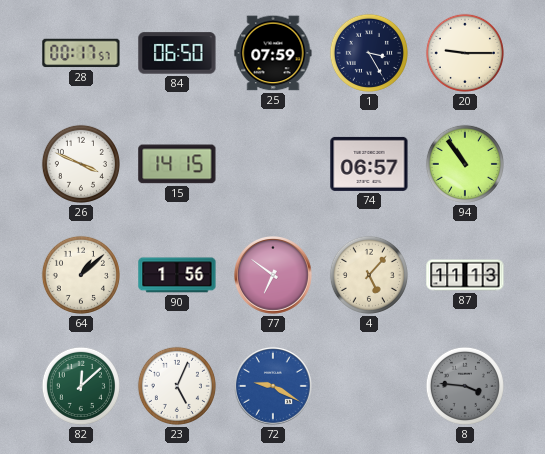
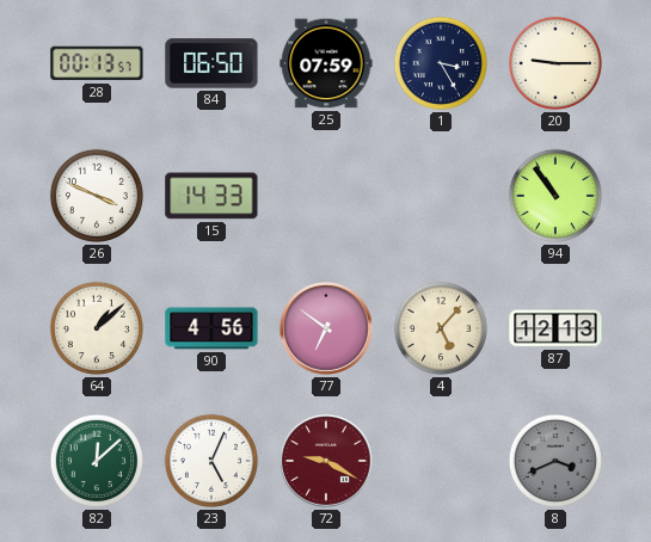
28: 00:17 -> 00:13 (97, 63)
15: 14:15 -> 14:33 (211, 196)
74: 06:57 -> none (369, 164)
90: 1:56 -> 4:56 (211, 328)
87: 11:13 -> 12:13 (555, 328)
72 dial: blue -> burgundy (327, 462)
8: 3:46 -> 3:41 (555, 461)
